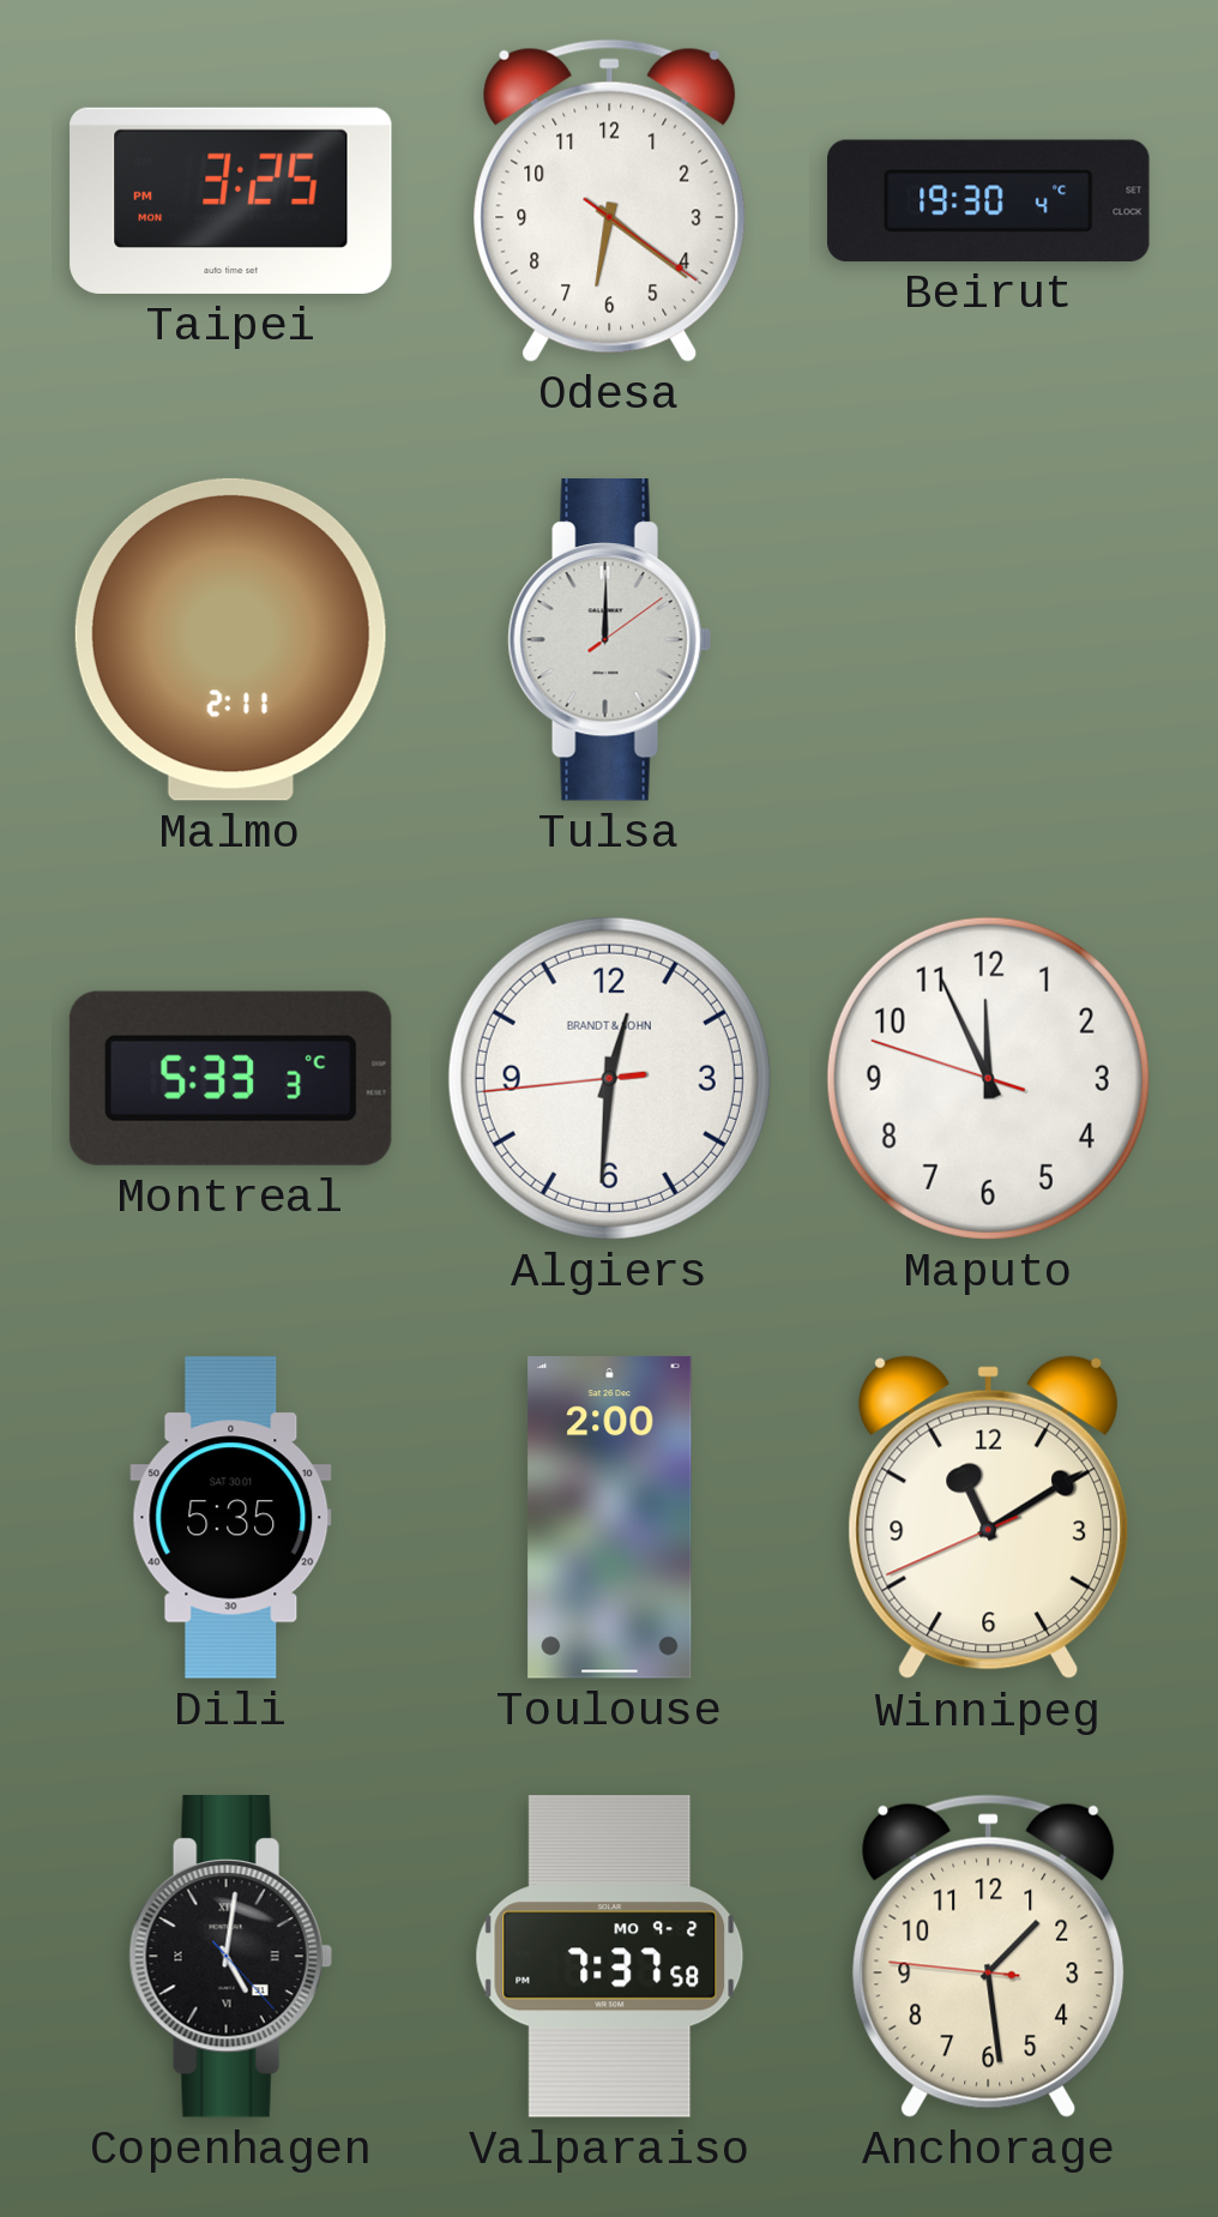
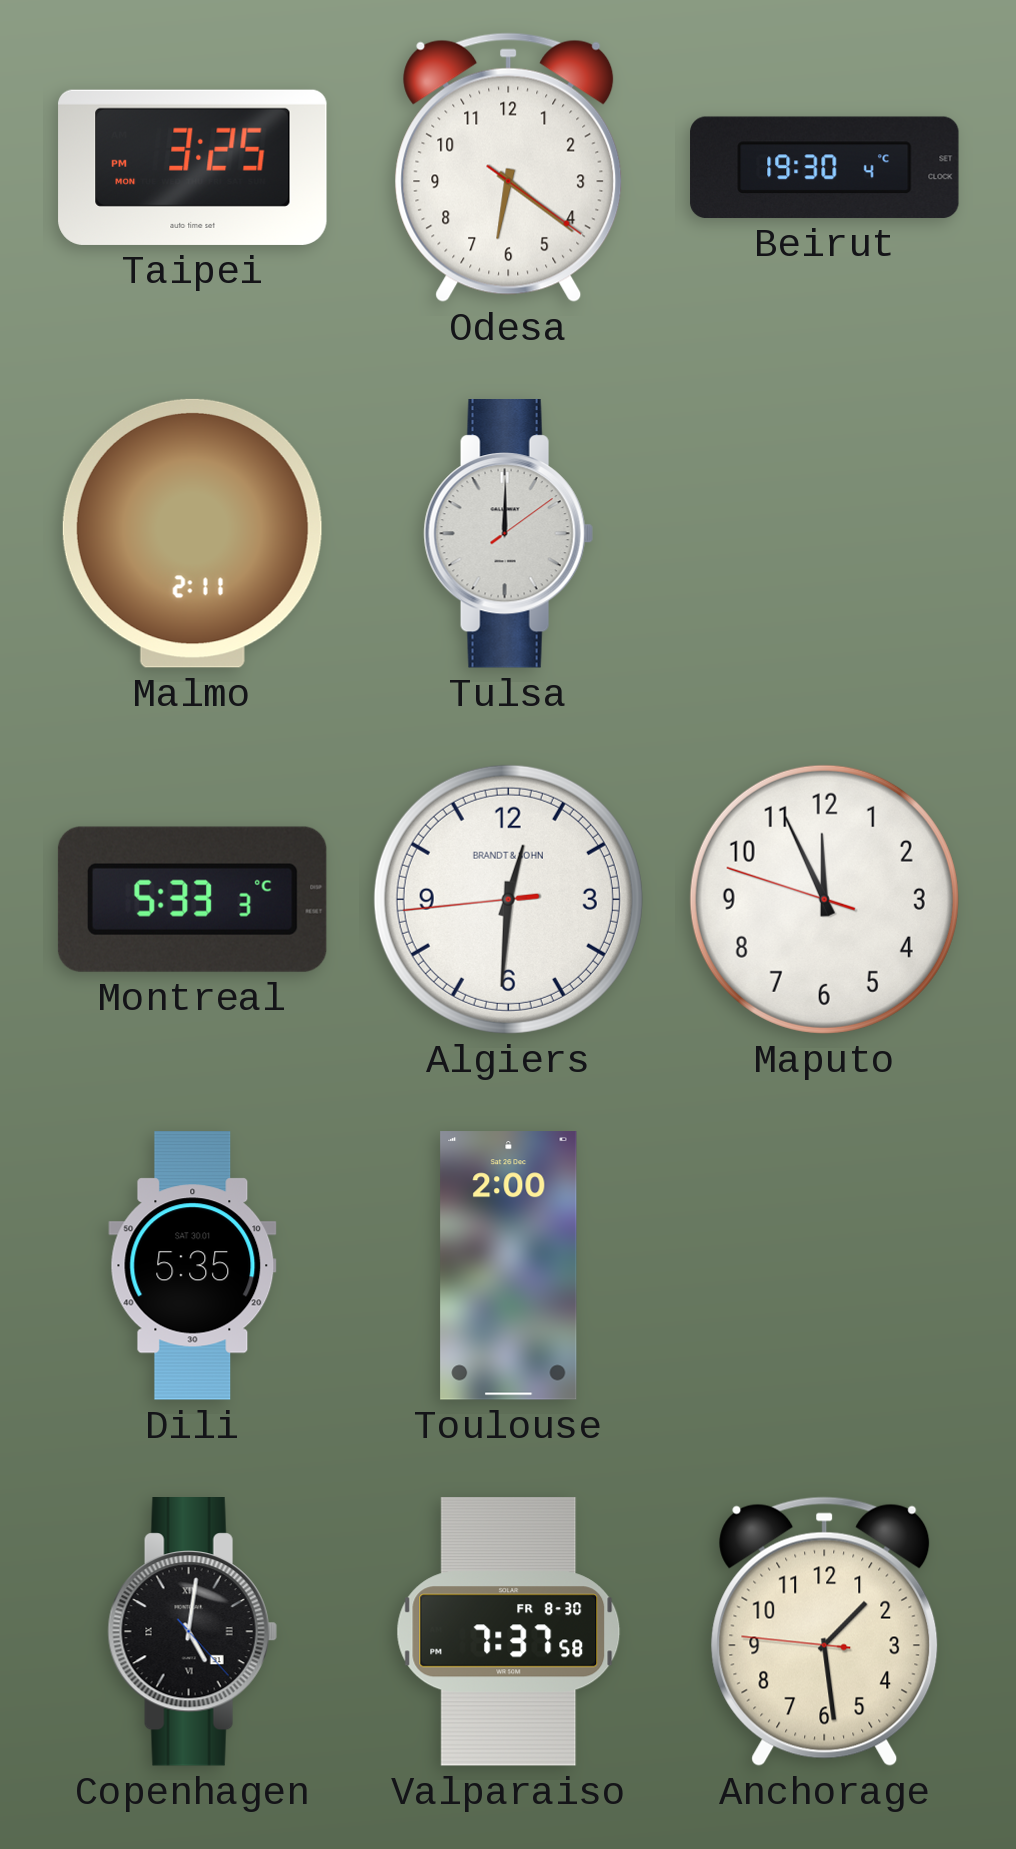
Winnipeg: 11:09 -> none (988, 1518)
Valparaiso date: MO 9-2 -> FR 8-30 (509, 1632)
